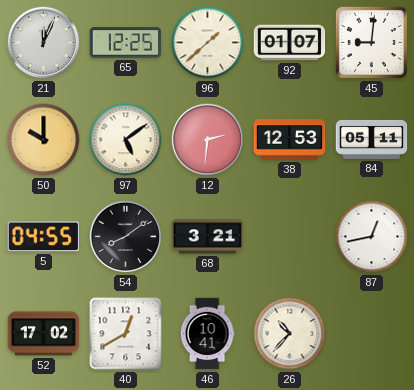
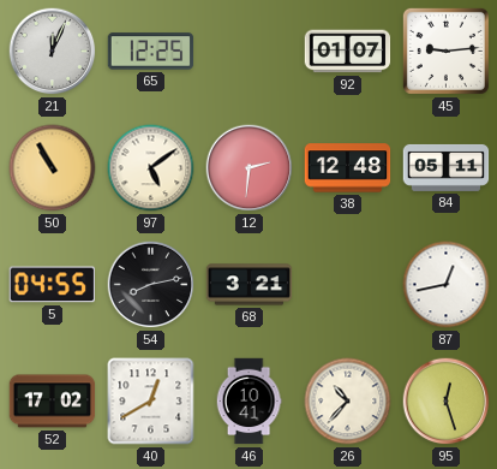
96: 1:38 -> none (208, 43)
45: 9:01 -> 9:14 (445, 51)
50: 10:00 -> 10:55 (53, 168)
38: 12:53 -> 12:48 (348, 168)
54: 8:09 -> 8:13 (151, 285)
95: none -> 12:27 (447, 402)
